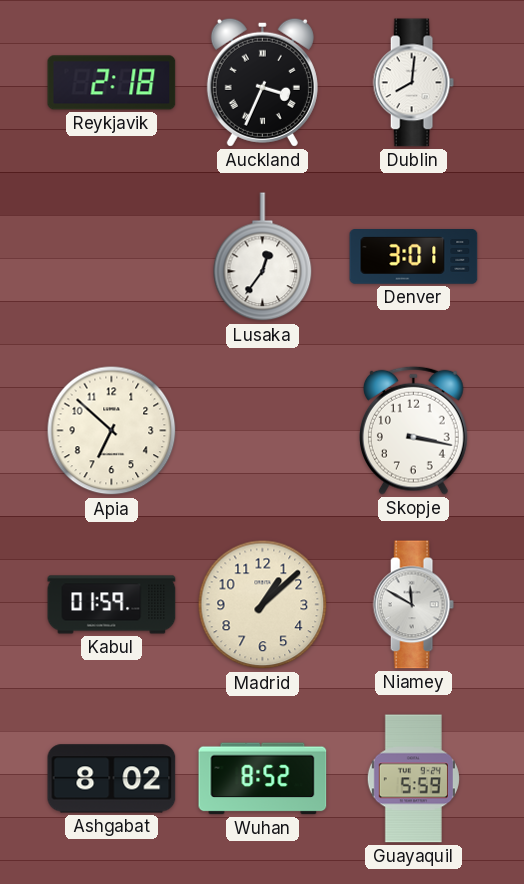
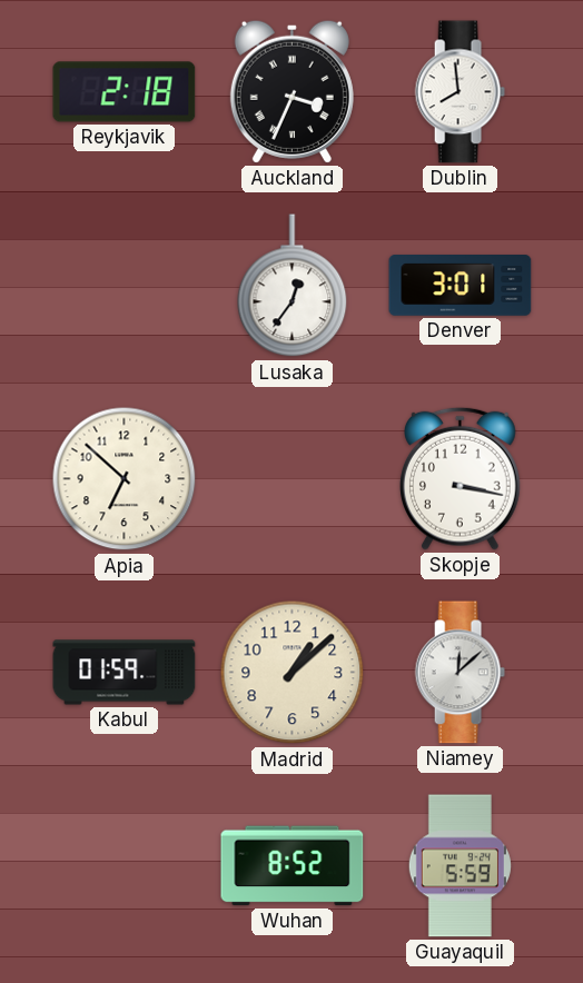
Dublin: 8:01 -> 7:59 (460, 92)
Niamey: 11:50 -> 12:08 (460, 673)
Ashgabat: 8:02 -> none (112, 779)
